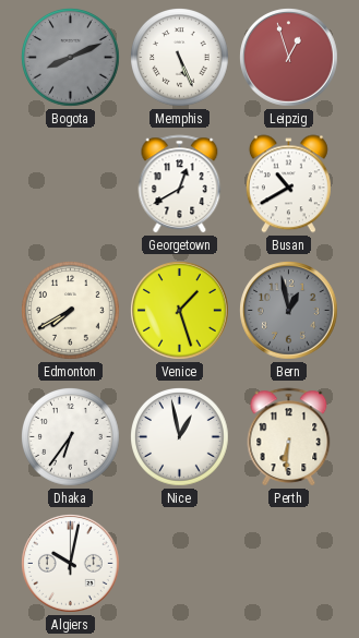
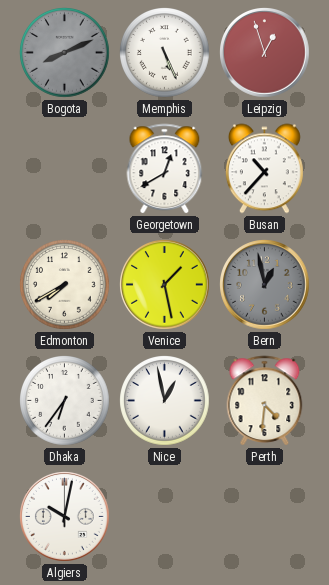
Busan: 10:40 -> 10:37 (264, 169)
Venice: 1:27 -> 1:28 (165, 285)
Perth: 6:31 -> 4:31 (265, 401)
